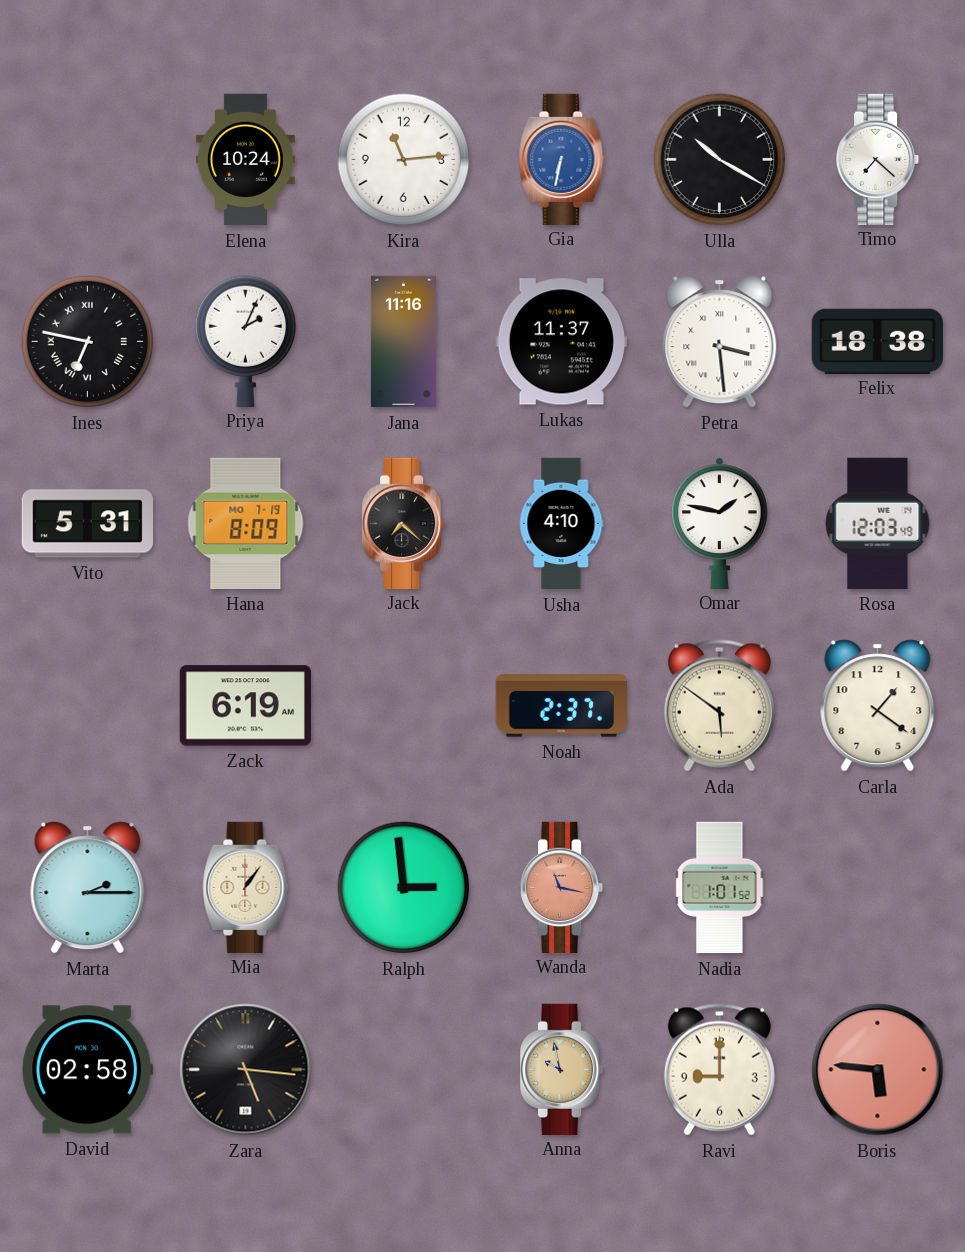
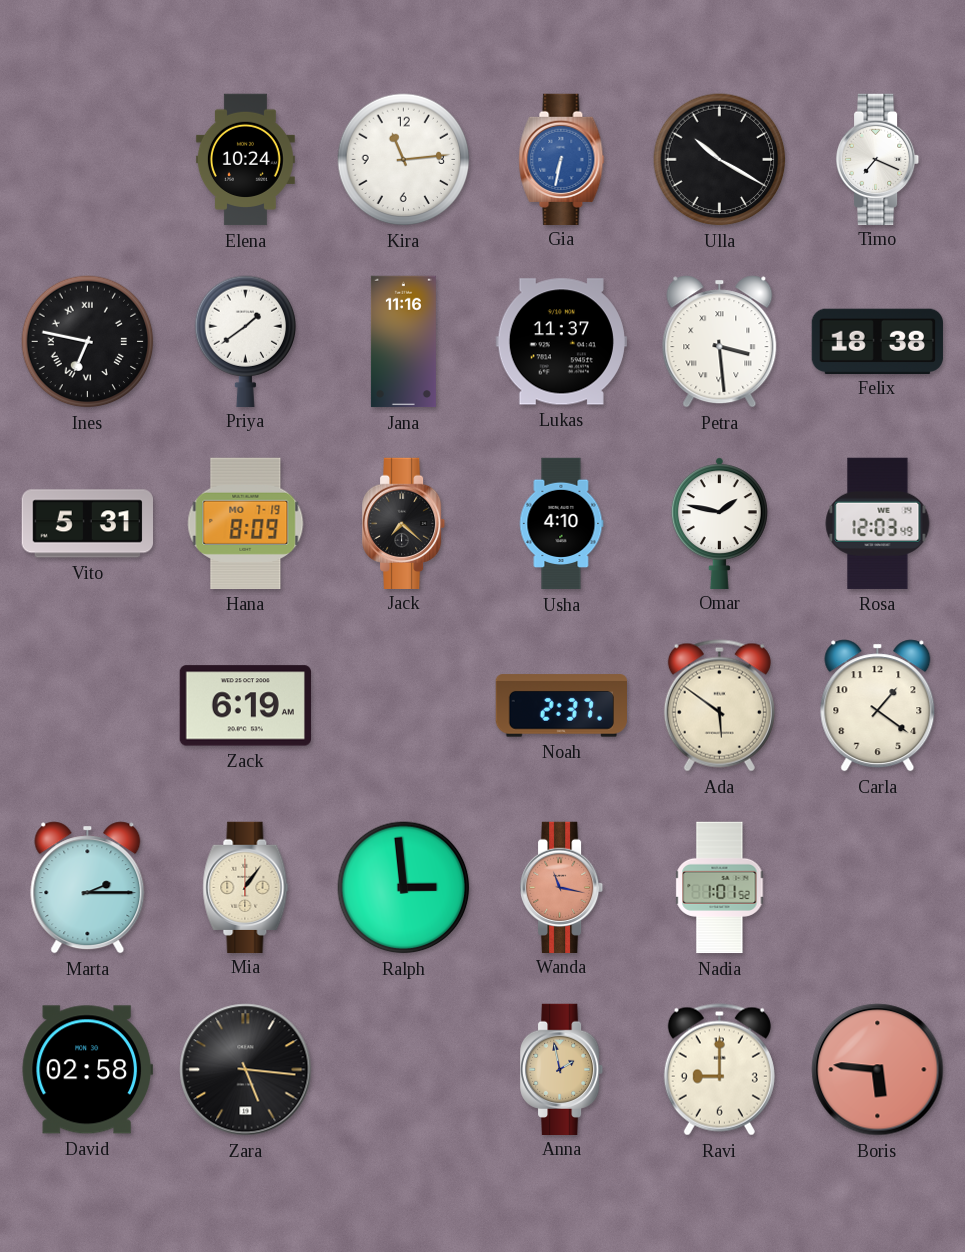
Timo: 7:22 -> 7:19 (879, 159)
Priya: 2:04 -> 1:39 (246, 341)
Anna: 9:58 -> 1:58 (563, 1069)
